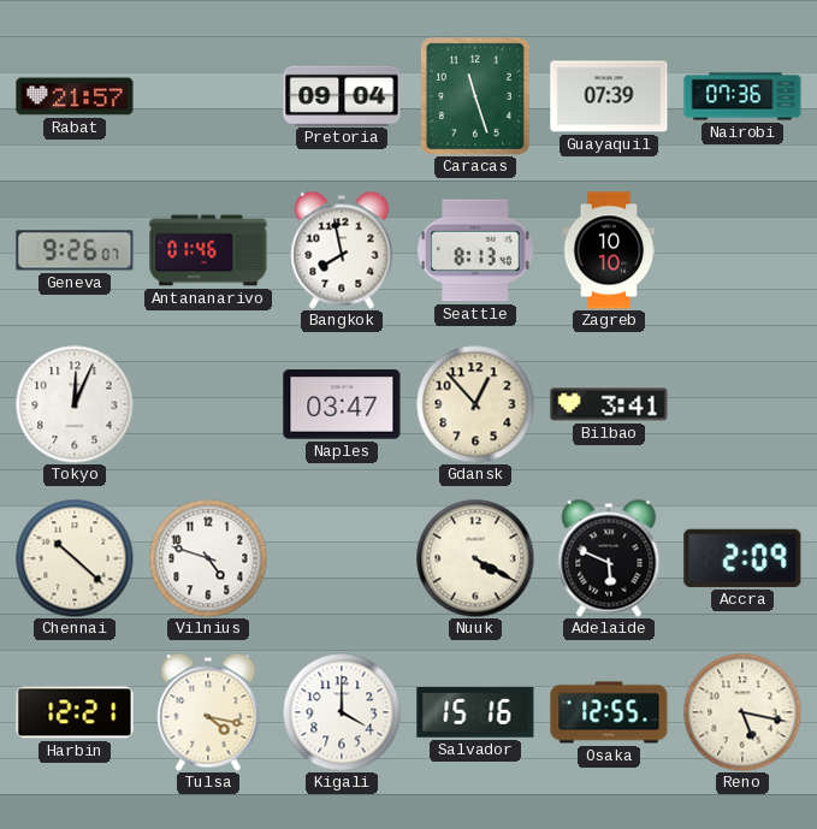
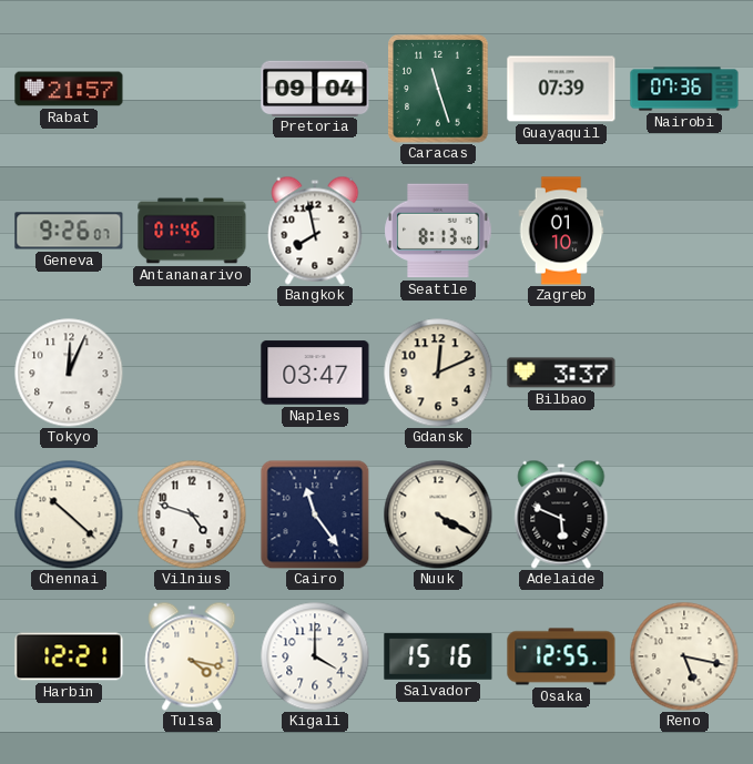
Zagreb: 10:10 -> 01:10 (561, 231)
Gdansk: 12:53 -> 12:11 (438, 373)
Bilbao: 3:41 -> 3:37 (561, 373)
Cairo: none -> 11:24 (315, 515)
Accra: 2:09 -> none (742, 558)
